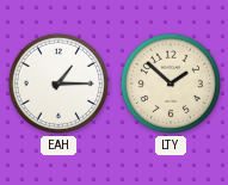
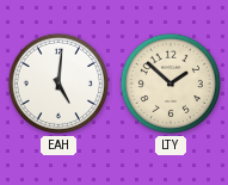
EAH: 1:15 -> 5:01 (58, 84)
